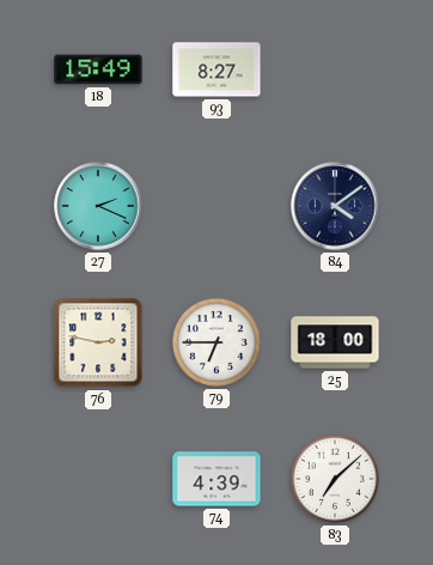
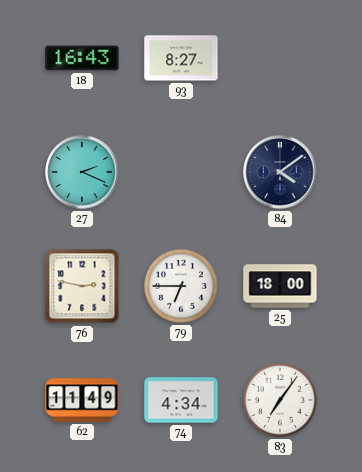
18: 15:49 -> 16:43 (82, 58)
62: none -> 11:49 (82, 400)
74: 4:39 -> 4:34 (181, 400)
83: 7:08 -> 7:06 (280, 400)
